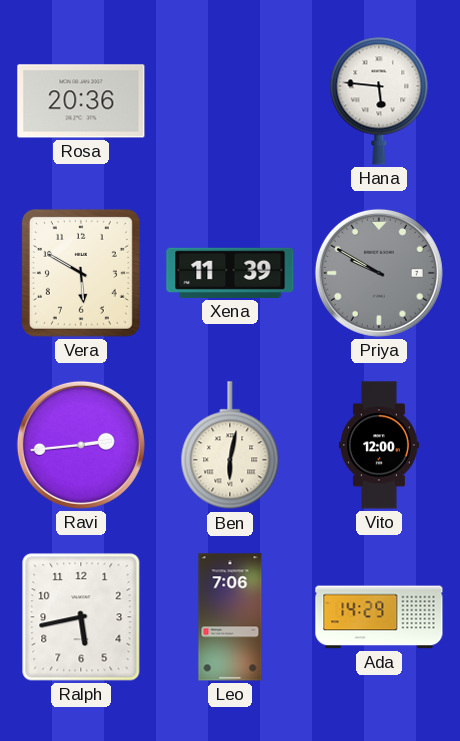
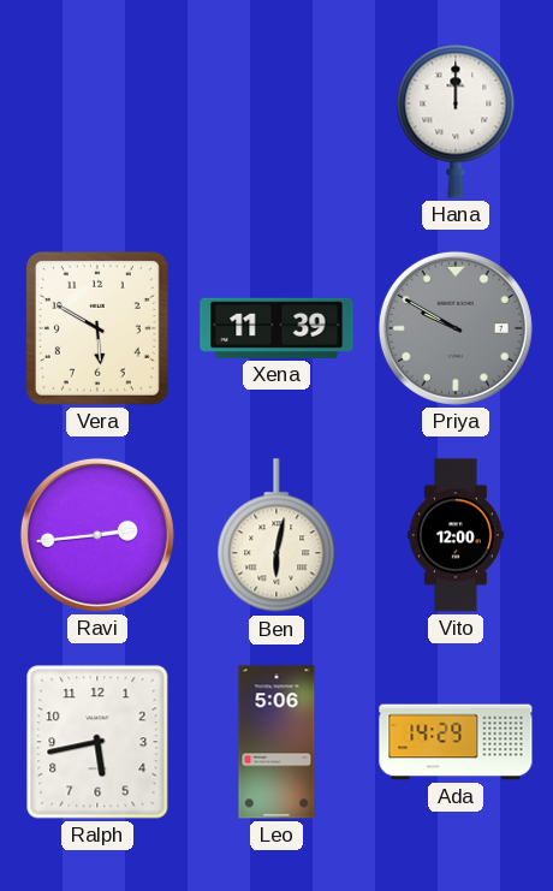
Rosa: 20:36 -> none (81, 101)
Hana: 5:46 -> 12:00 (456, 121)
Leo: 7:06 -> 5:06 (276, 742)
